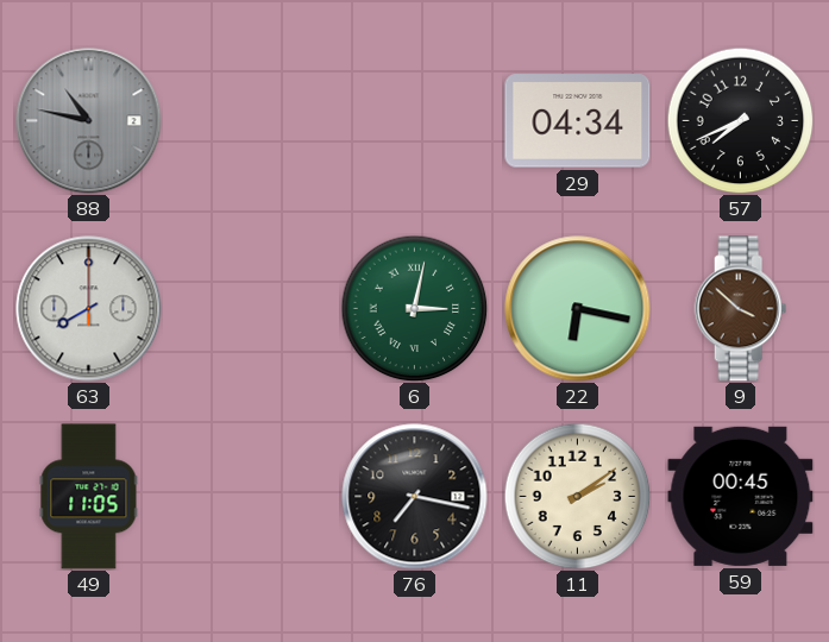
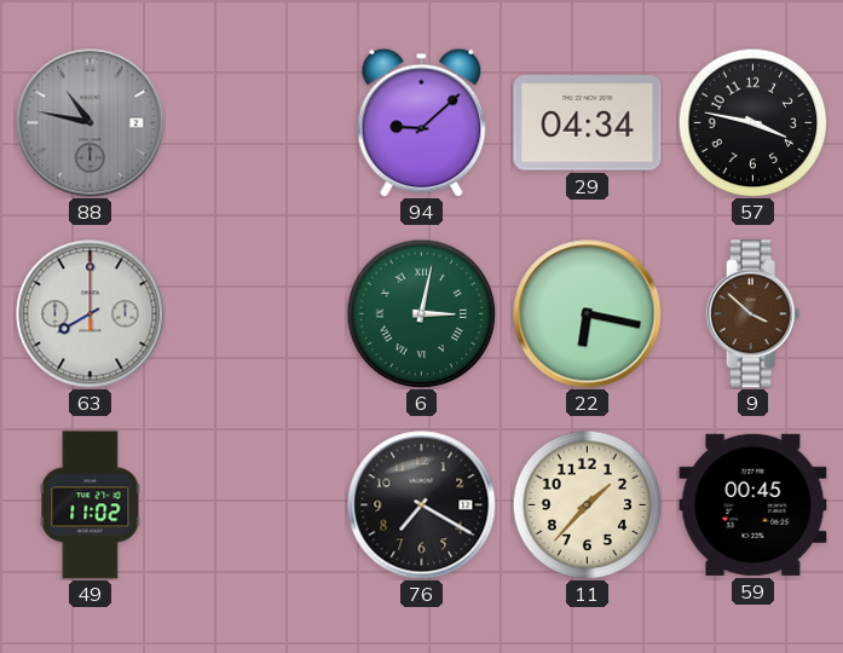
94: none -> 9:08 (422, 122)
57: 7:41 -> 3:47 (752, 122)
49: 11:05 -> 11:02 (91, 505)
76: 7:17 -> 7:20 (422, 505)
11: 2:09 -> 1:37 (587, 504)
